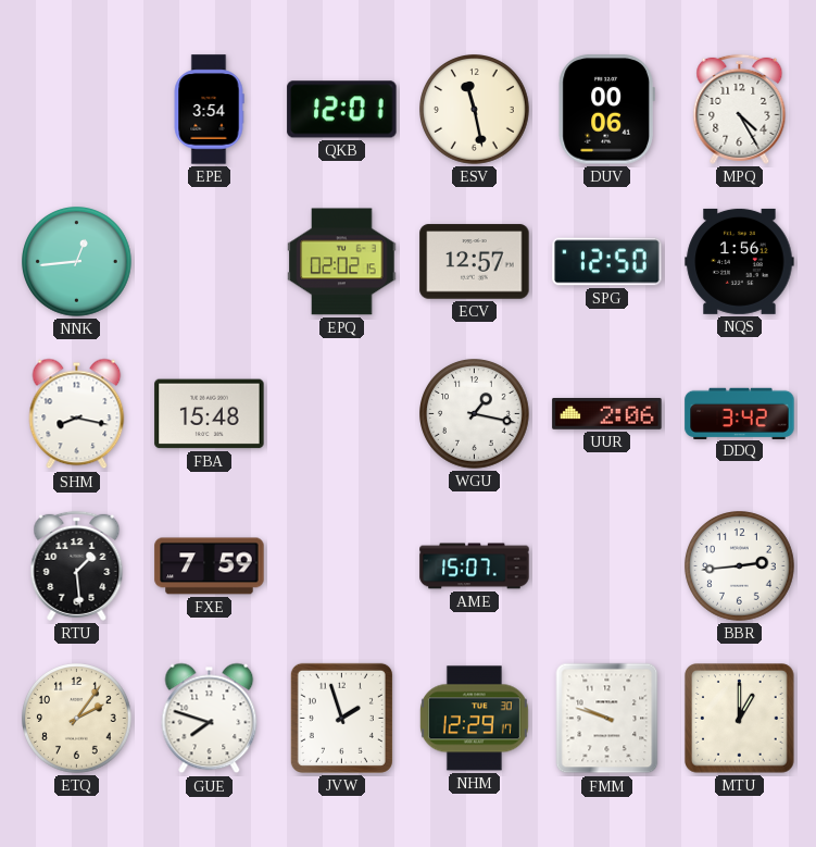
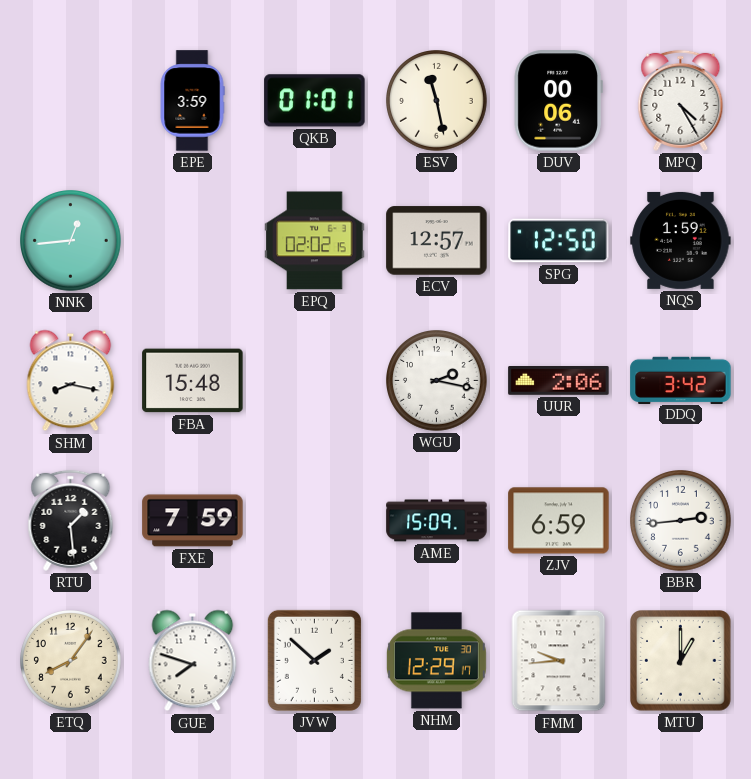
EPE: 3:54 -> 3:59 (192, 101)
QKB: 12:01 -> 01:01 (315, 101)
NQS: 1:56 -> 1:59 (681, 240)
WGU: 1:17 -> 2:17 (437, 381)
AME: 15:07 -> 15:09 (437, 521)
ZJV: none -> 6:59 (559, 521)
ETQ: 2:06 -> 8:06 (71, 661)
JVW: 1:57 -> 1:52 (314, 660)
FMM: 9:48 -> 9:44 (559, 661)
